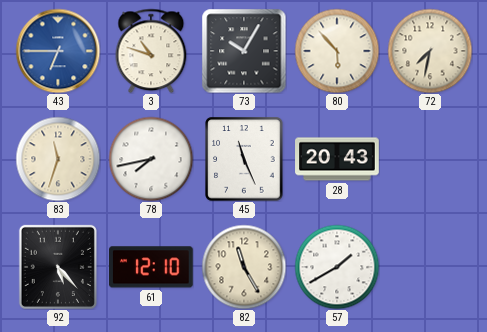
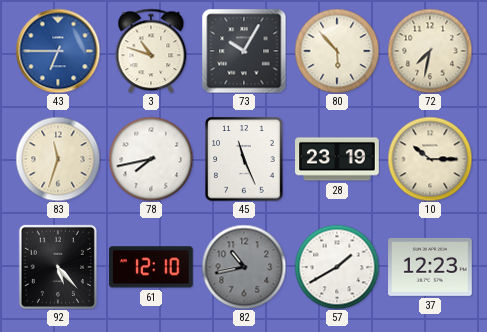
28: 20:43 -> 23:19 (337, 159)
10: none -> 10:15 (430, 159)
82: 11:25 -> 10:43 (244, 267)
82 dial: cream -> grey (244, 267)
37: none -> 12:23 (430, 267)
